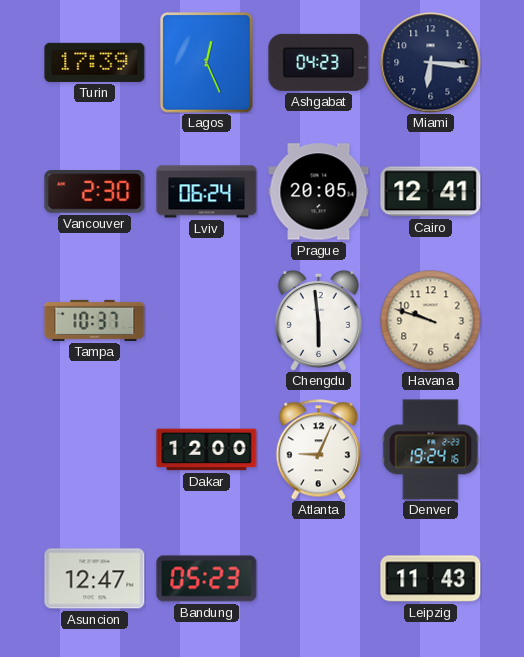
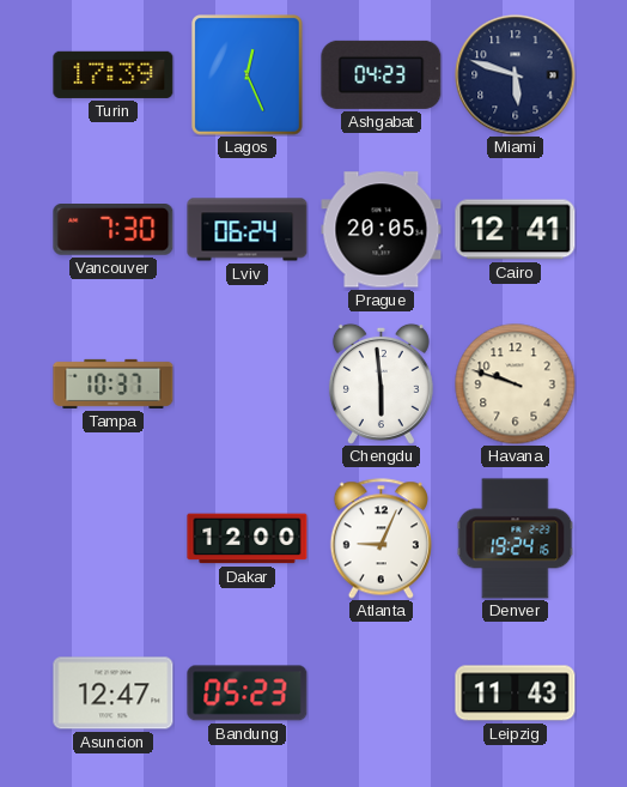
Miami: 6:16 -> 5:48 (516, 75)
Vancouver: 2:30 -> 7:30 (114, 230)
